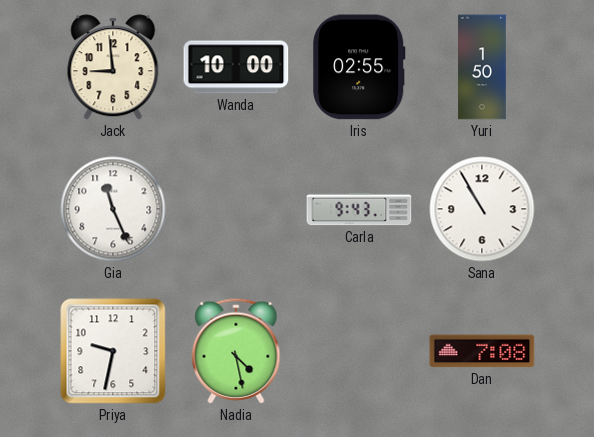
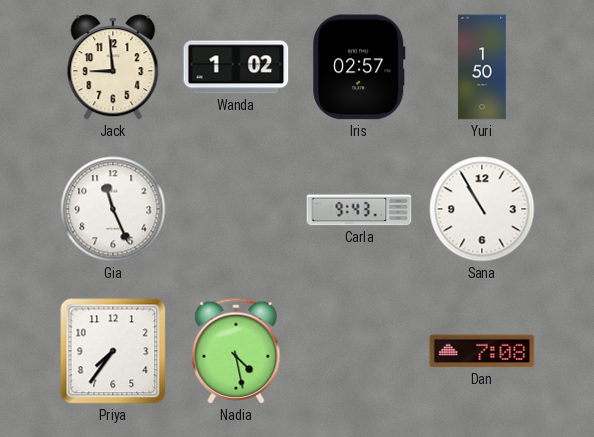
Wanda: 10:00 -> 1:02 (236, 67)
Iris: 02:55 -> 02:57 (359, 67)
Priya: 9:32 -> 7:36 (113, 351)
